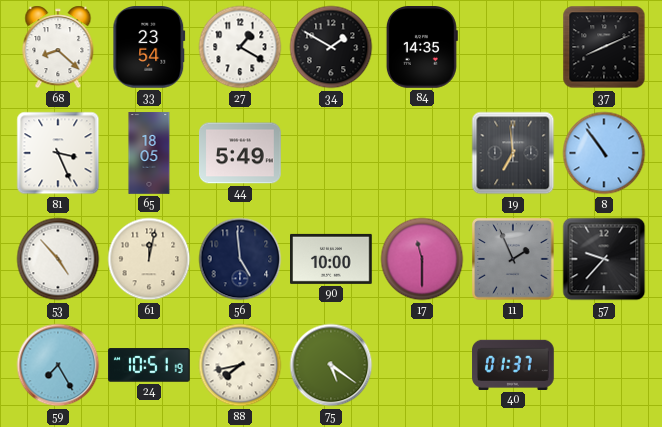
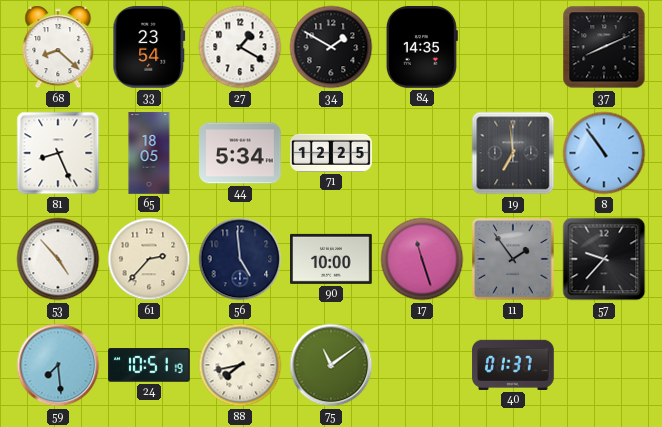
81: 3:26 -> 8:26 (58, 153)
44: 5:49 -> 5:34 (240, 153)
71: none -> 12:25 (331, 153)
61: 12:02 -> 2:37 (149, 259)
17: 11:30 -> 11:27 (422, 259)
11: 1:56 -> 1:54 (513, 259)
59: 7:25 -> 7:29 (58, 365)
75: 5:21 -> 11:09 (331, 365)
